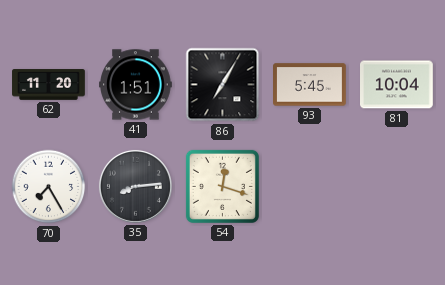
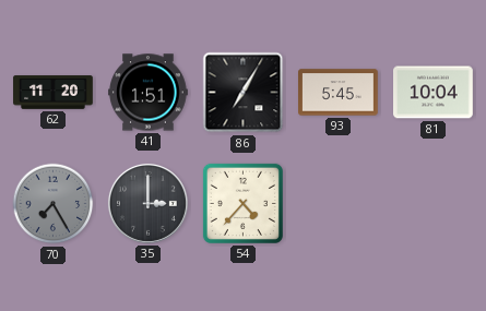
70 dial: white -> grey (54, 204)
35: 8:14 -> 3:00 (147, 203)
54: 12:18 -> 4:37 (242, 203)
